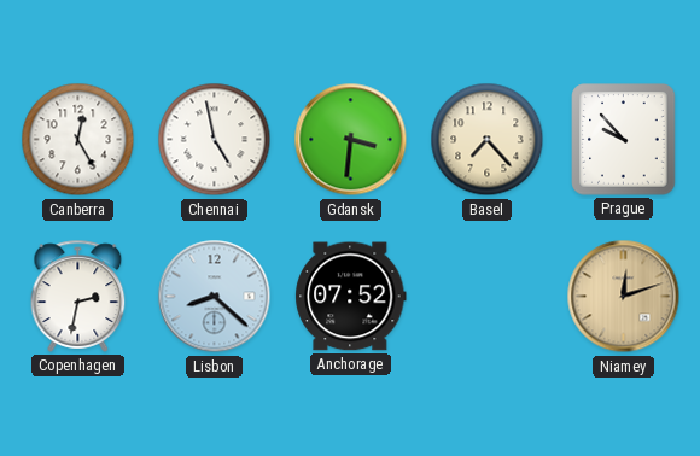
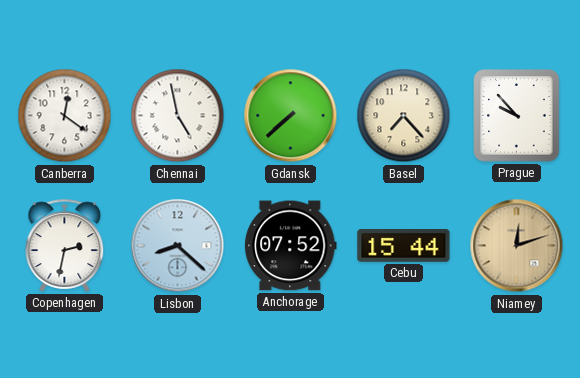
Canberra: 12:25 -> 12:21 (65, 116)
Gdansk: 3:31 -> 7:38 (291, 116)
Cebu: none -> 15:44 (404, 246)
